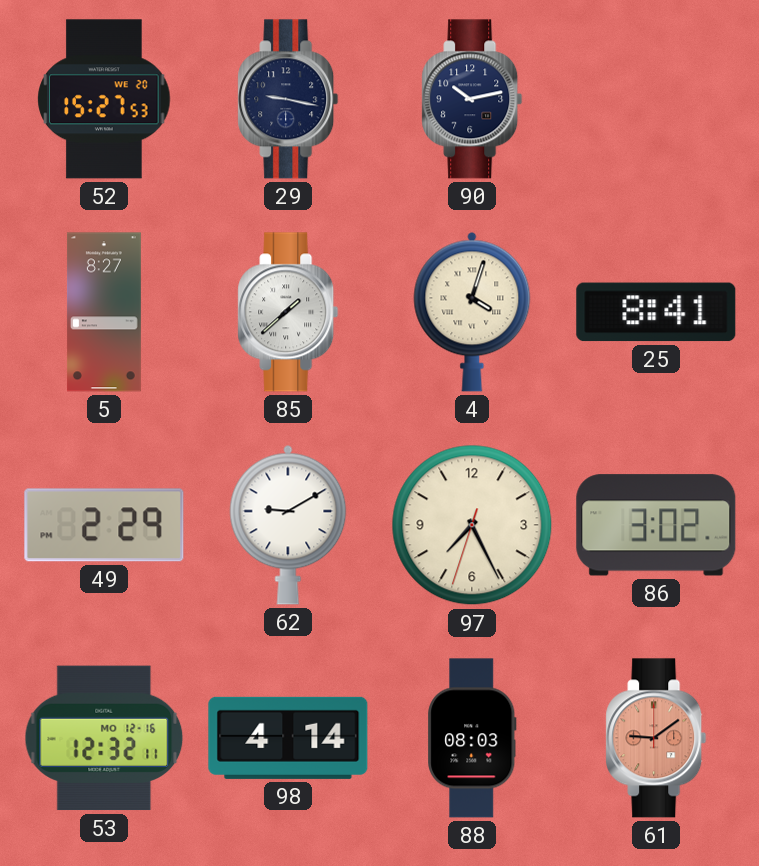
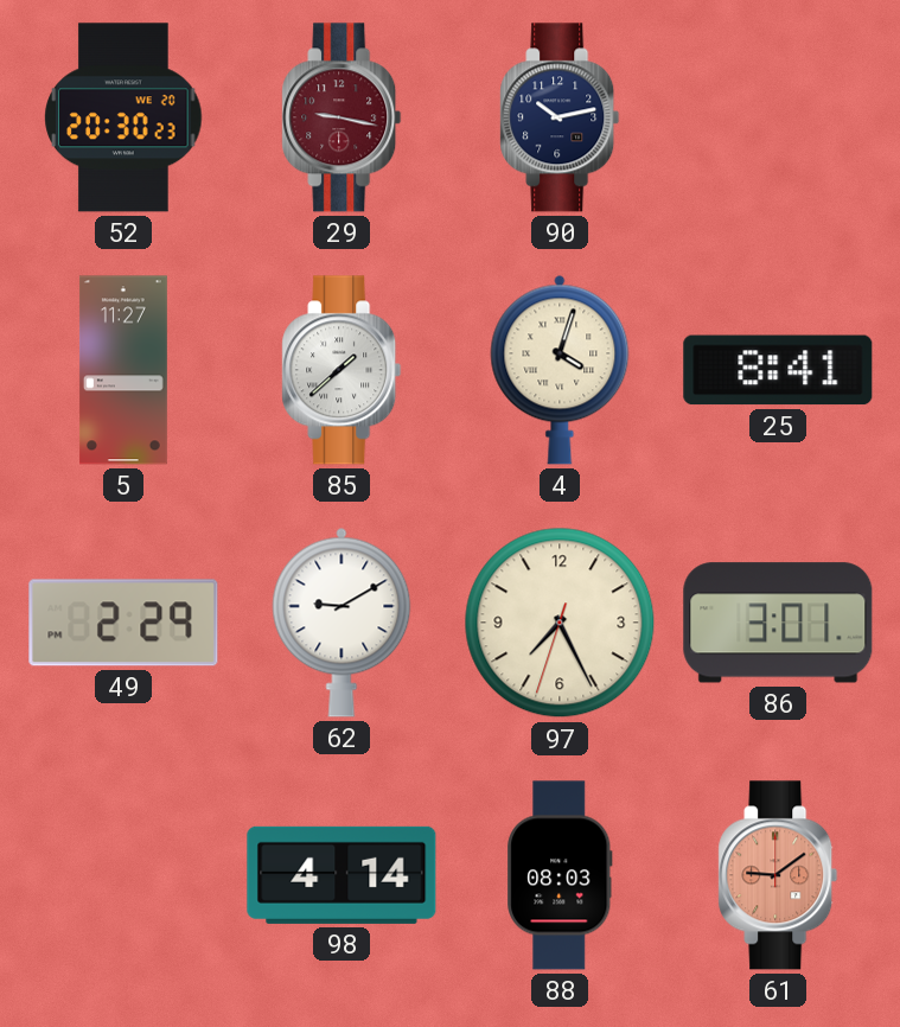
52: 15:27 -> 20:30 (123, 117)
29 dial: navy -> burgundy (342, 117)
5: 8:27 -> 11:27 (123, 370)
86: 3:02 -> 3:01 (778, 623)
53: 12:32 -> none (104, 738)
